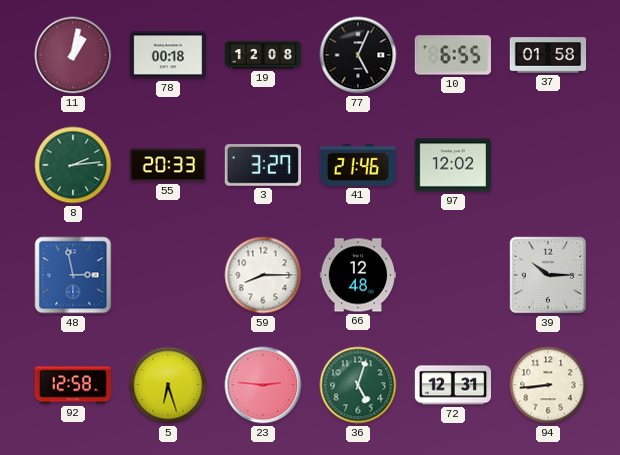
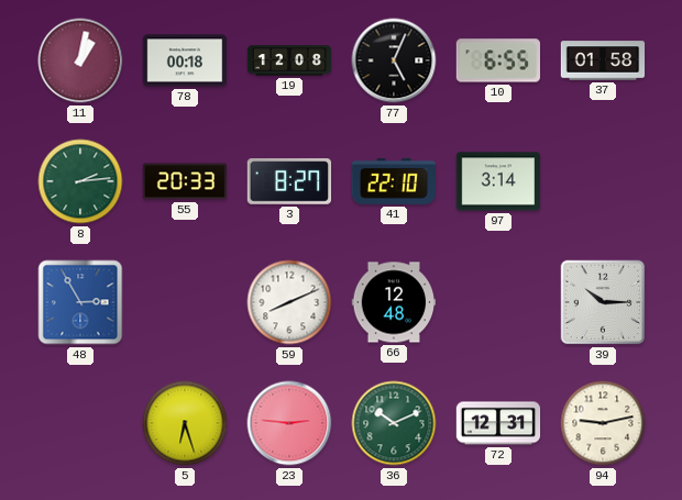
3: 3:27 -> 8:27 (289, 181)
41: 21:46 -> 22:10 (393, 181)
97: 12:02 -> 3:14 (498, 181)
48: 2:58 -> 2:55 (80, 302)
59: 8:15 -> 8:11 (289, 302)
92: 12:58 -> none (73, 385)
36: 5:03 -> 10:11 (394, 423)
94: 8:44 -> 9:13 (603, 423)
